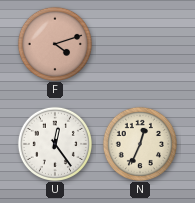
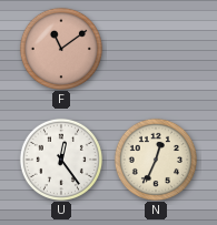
F: 4:12 -> 11:09 (60, 48)
